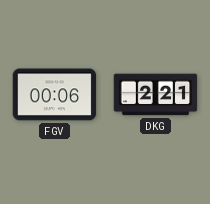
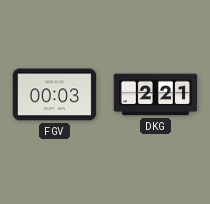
FGV: 00:06 -> 00:03 (55, 95)
